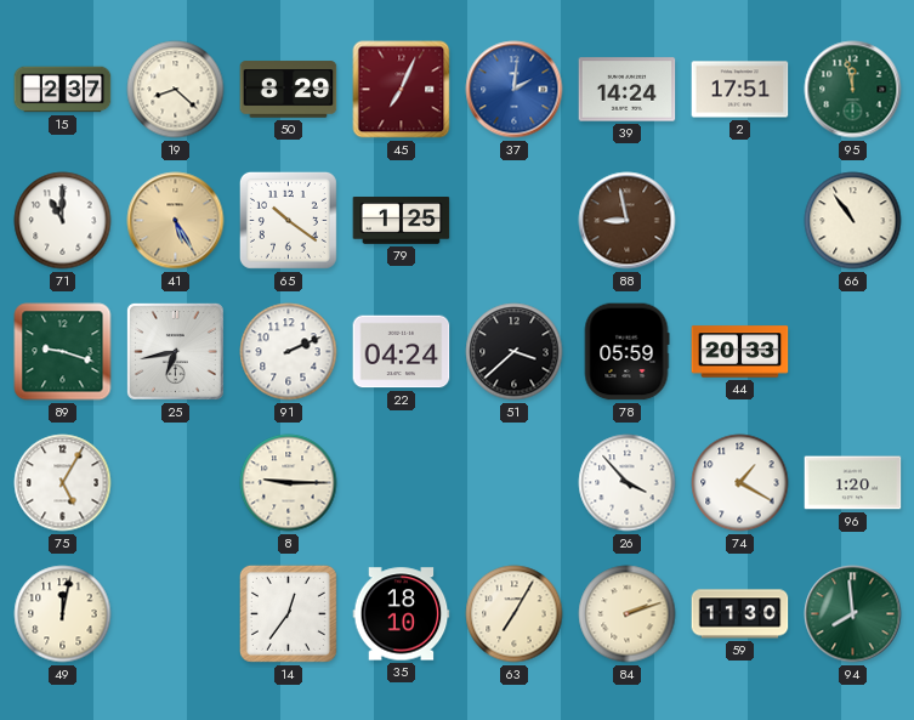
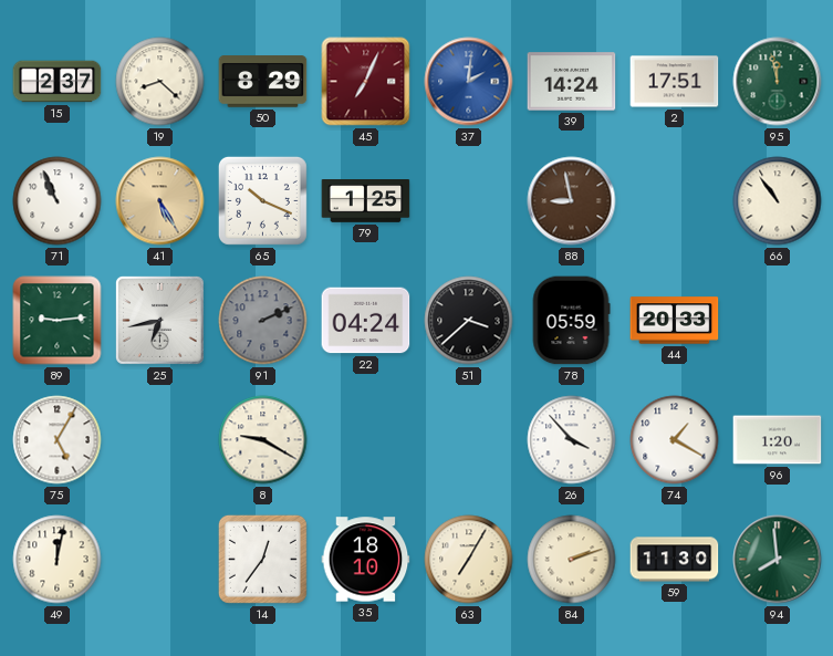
71: 11:00 -> 10:56 (58, 201)
65: 10:21 -> 10:19 (262, 200)
89: 9:18 -> 9:14 (58, 321)
91 dial: white -> grey (263, 321)
8: 9:15 -> 9:20 (263, 440)
